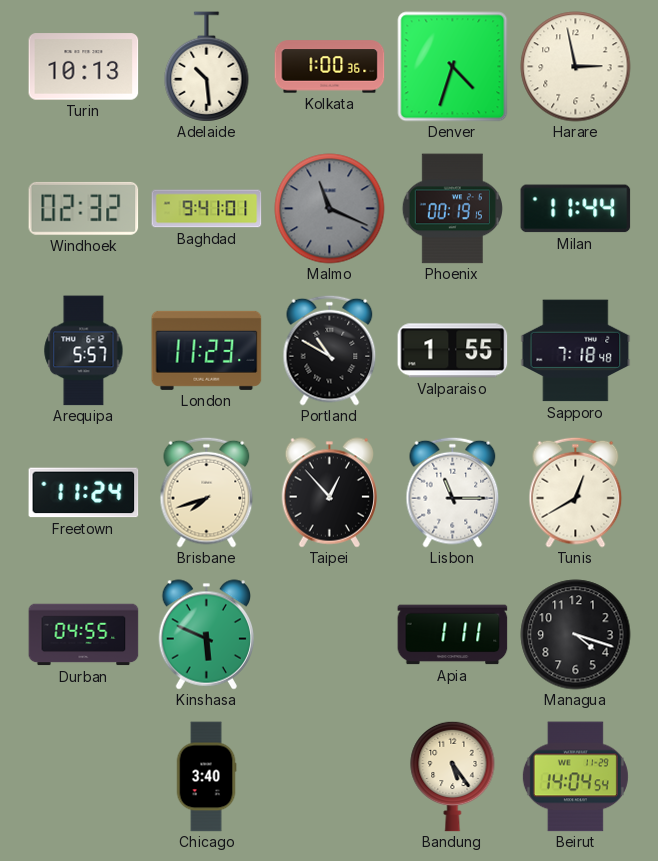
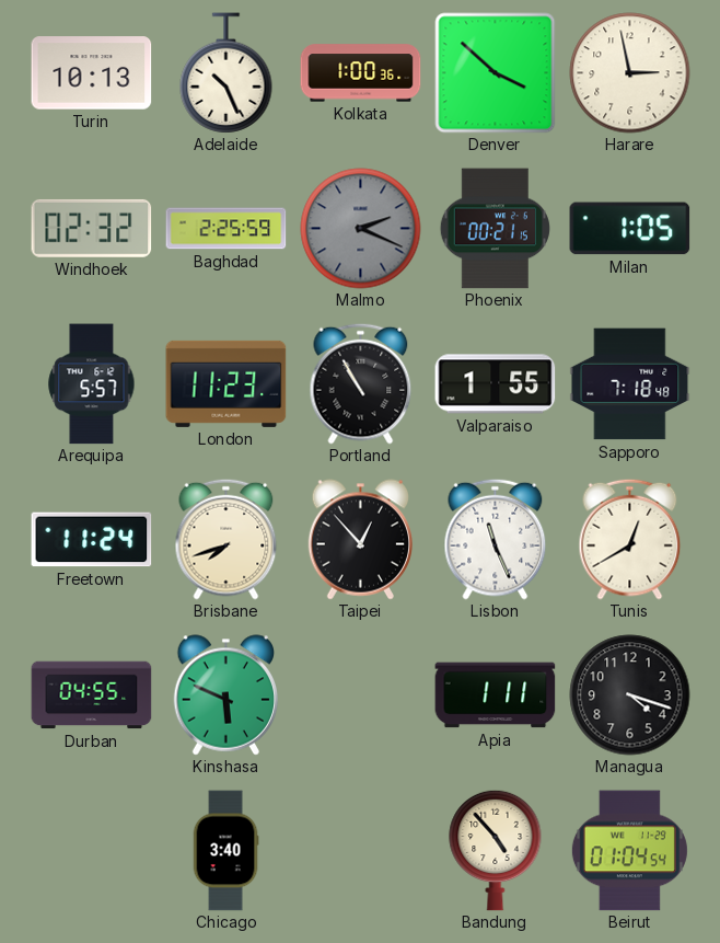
Adelaide: 10:29 -> 10:26 (227, 73)
Denver: 4:33 -> 3:52 (496, 73)
Baghdad: 9:41 -> 2:25 (227, 229)
Malmo: 11:19 -> 2:19 (361, 229)
Phoenix: 00:19 -> 00:21 (495, 229)
Milan: 11:44 -> 1:05 (630, 229)
Portland: 10:50 -> 10:55 (361, 383)
Lisbon: 11:15 -> 11:26 (496, 539)
Bandung: 5:24 -> 4:53 (496, 850)
Beirut: 14:04 -> 01:04 (629, 851)
